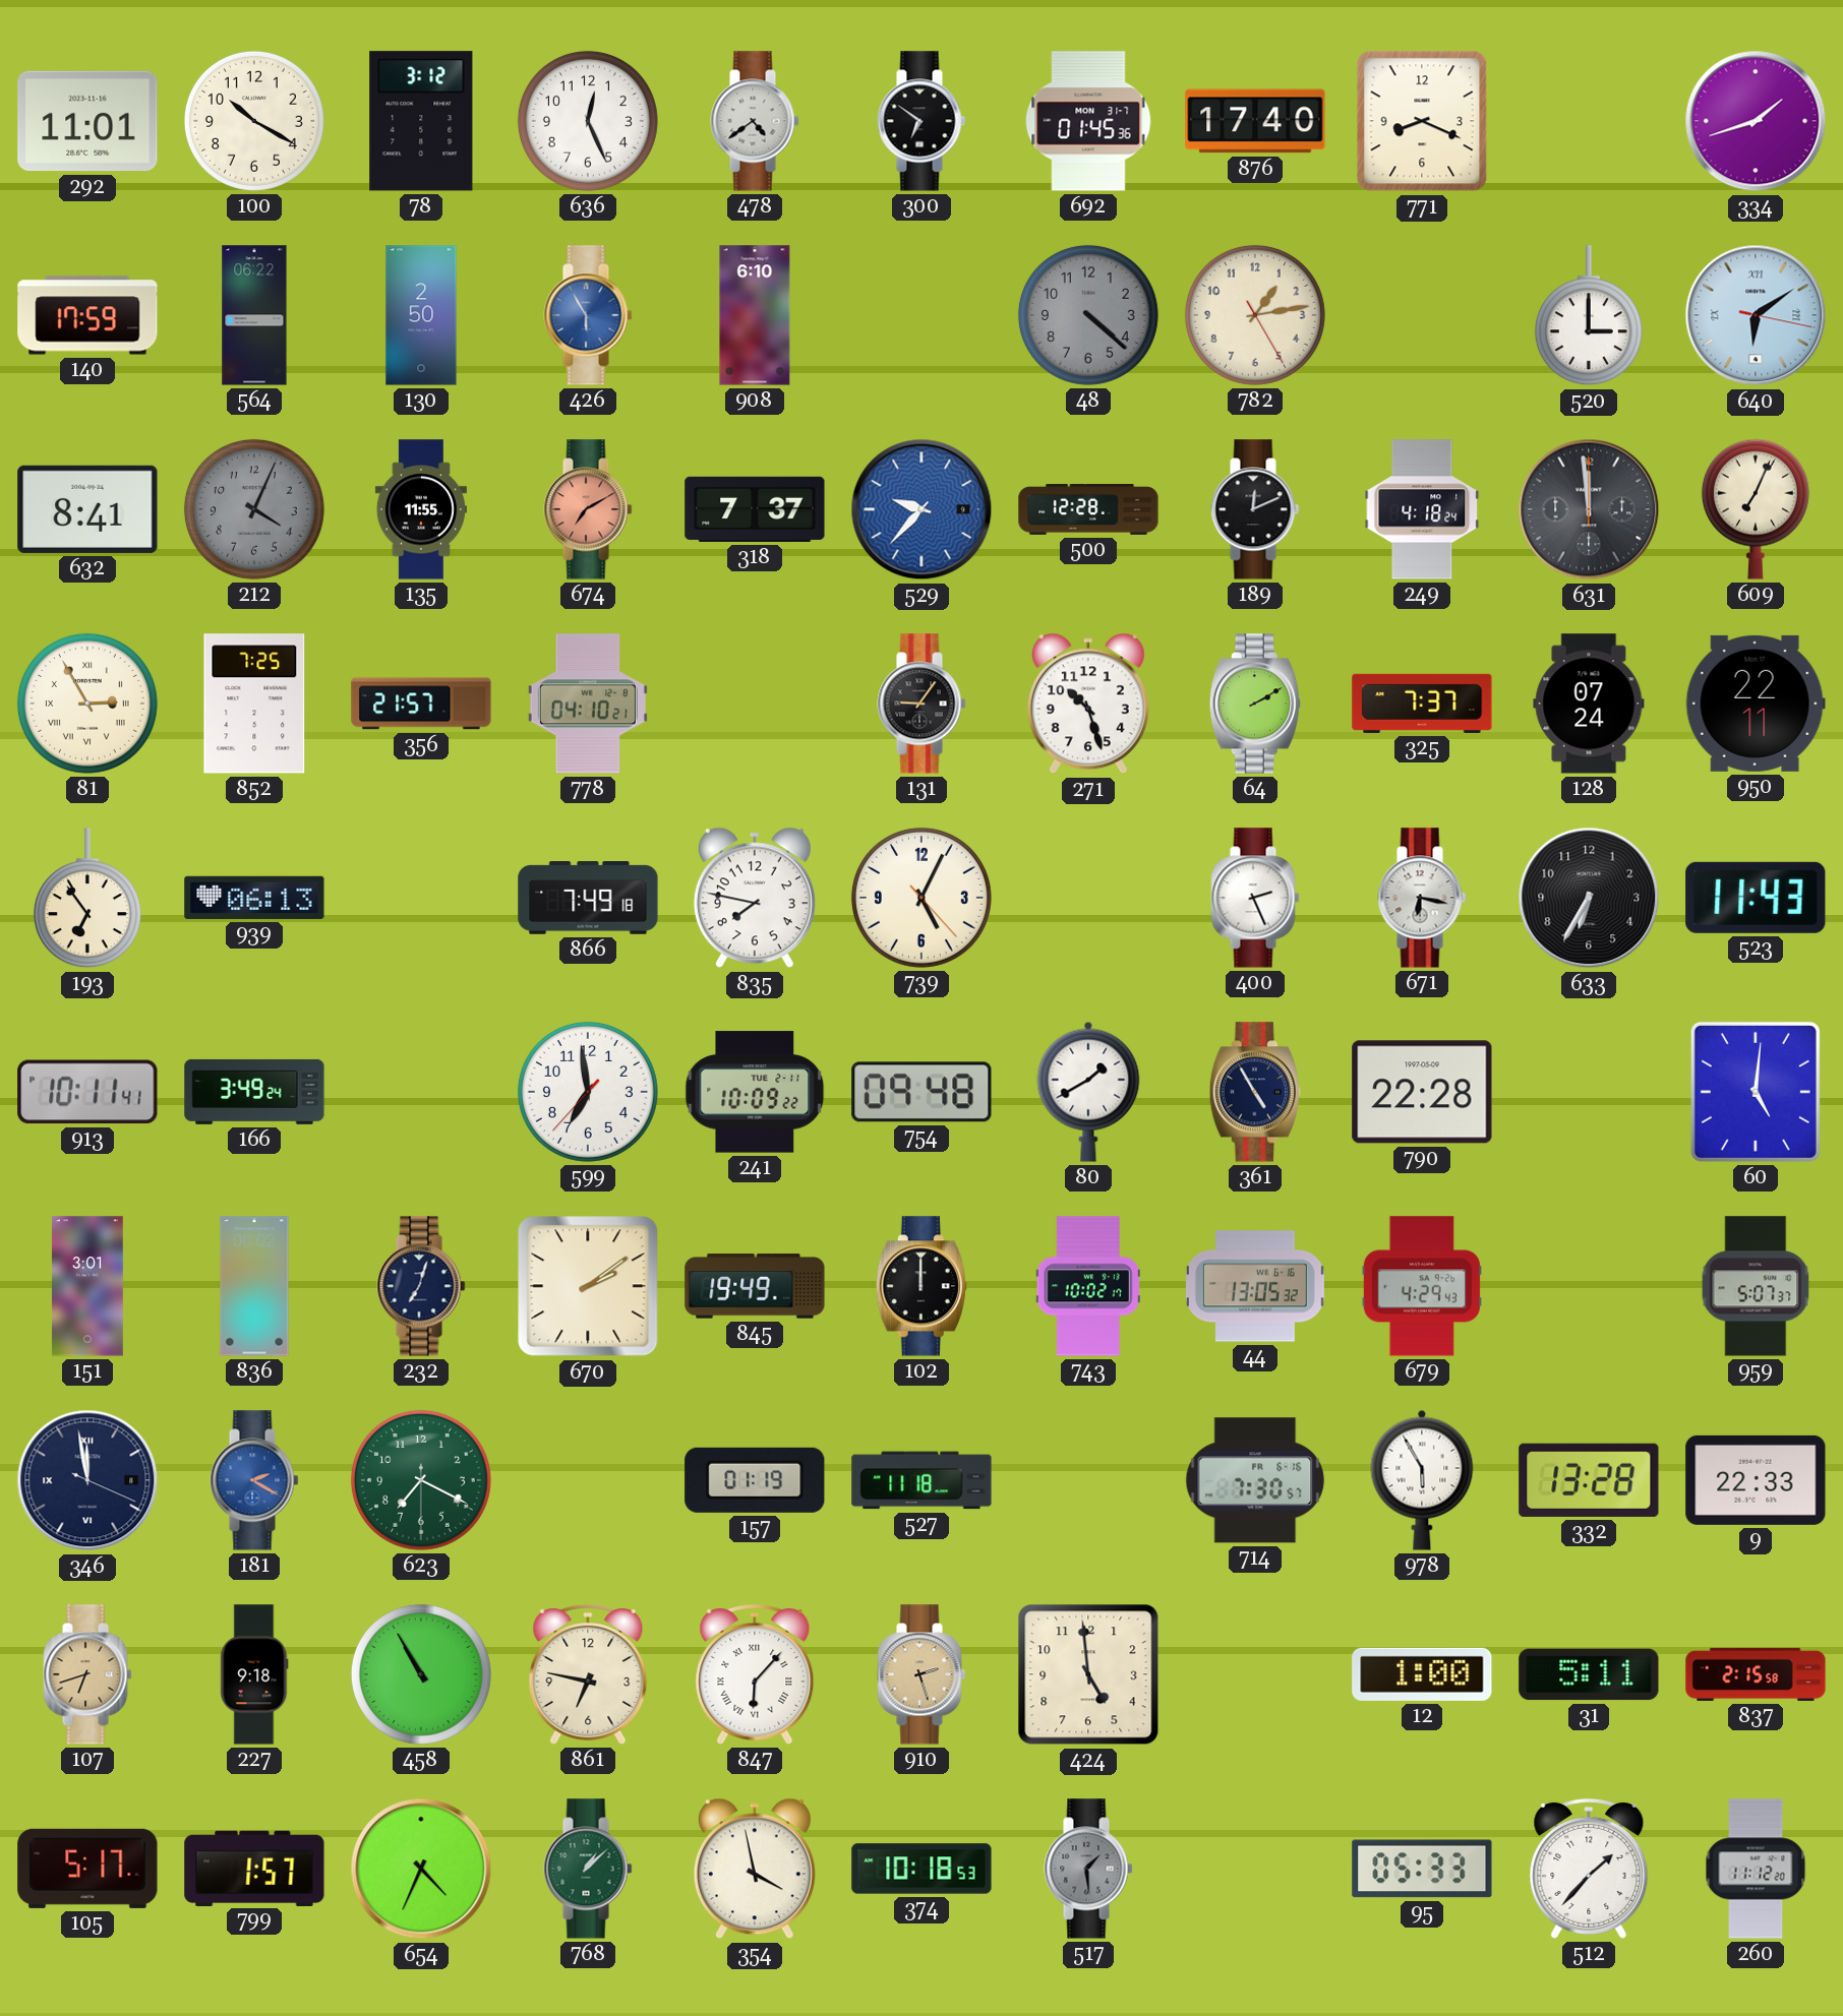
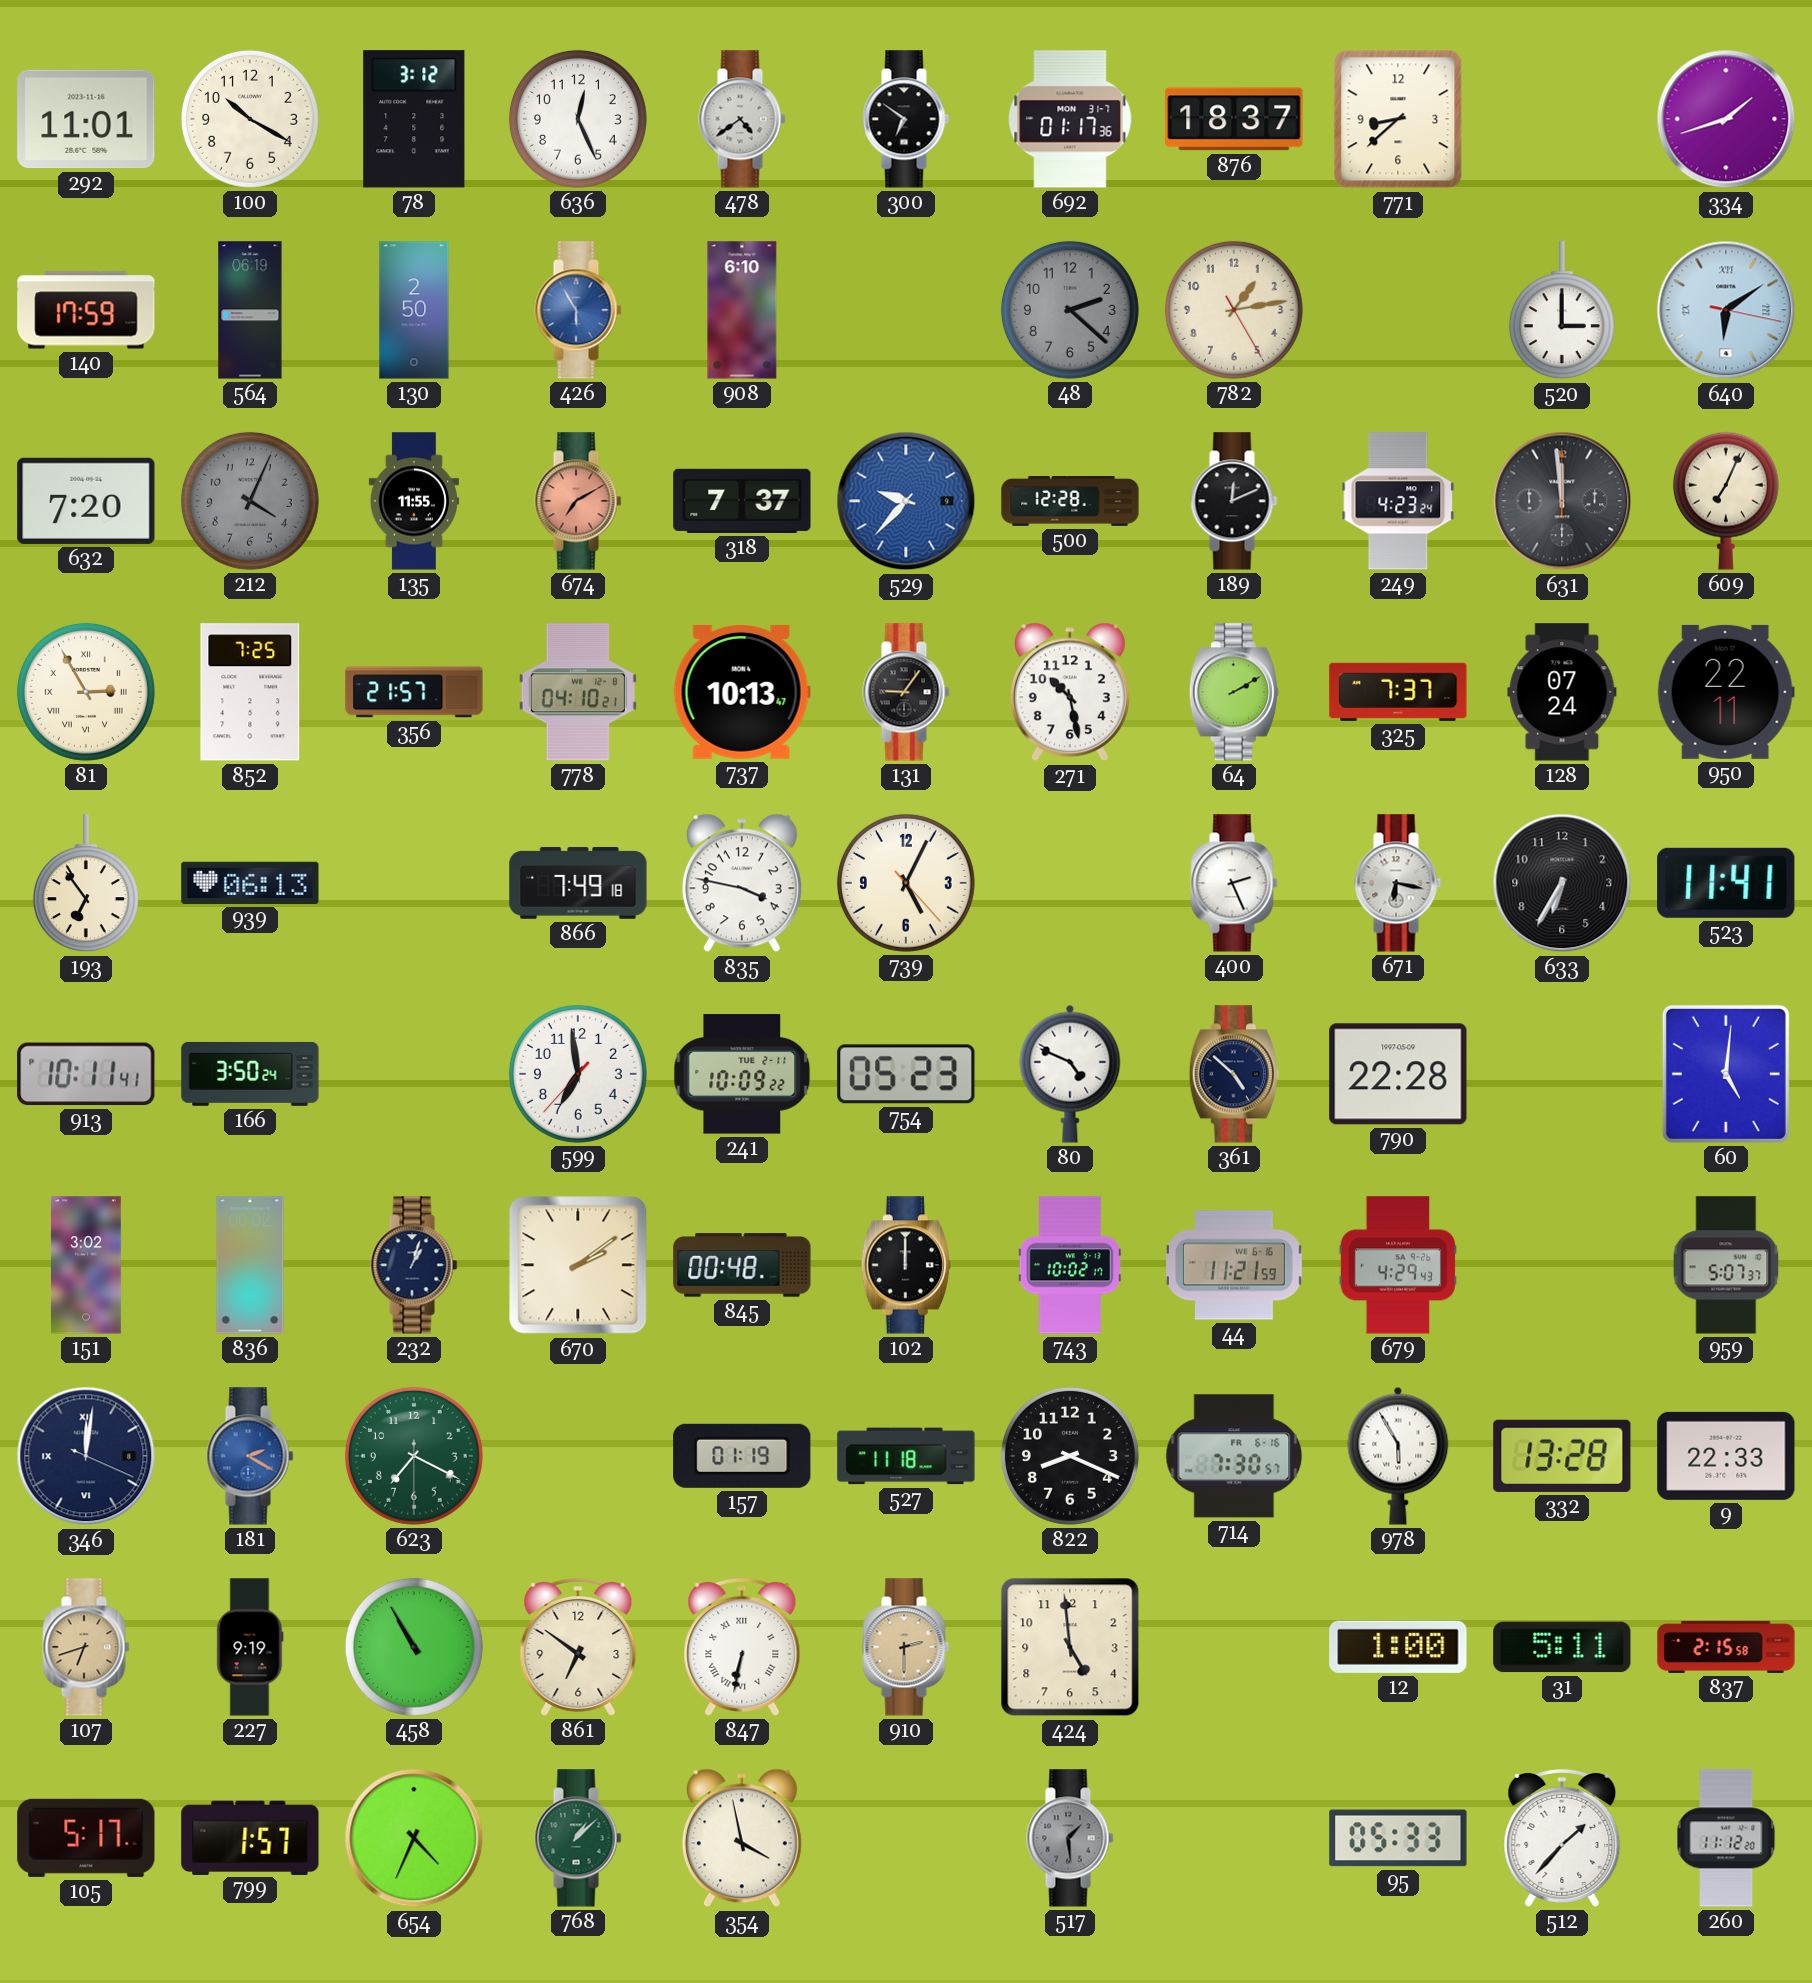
692: 01:45 -> 01:17 (1070, 119)
876: 17:40 -> 18:37 (1234, 119)
771: 8:19 -> 8:38 (1398, 119)
564: 06:22 -> 06:19 (250, 310)
48: 4:22 -> 2:22 (1070, 310)
632: 8:41 -> 7:20 (86, 501)
249: 4:18 -> 4:23 (1398, 501)
737: none -> 10:13 (742, 693)
271: 10:27 -> 10:28 (1070, 692)
835: 7:47 -> 3:47 (742, 883)
523: 11:43 -> 11:41 (1726, 883)
166: 3:49 -> 3:50 (250, 1074)
754: 09:48 -> 05:23 (906, 1074)
80: 1:40 -> 4:49 (1070, 1074)
361: 4:55 -> 4:52 (1234, 1074)
151: 3:01 -> 3:02 (86, 1265)
232: 7:03 -> 1:03 (414, 1265)
845: 19:49 -> 00:48 (742, 1265)
44: 13:05 -> 11:21 (1234, 1265)
346: 11:58 -> 12:01 (86, 1456)
822: none -> 8:19 (1070, 1456)
227: 9:18 -> 9:19 (250, 1647)
861: 6:47 -> 6:51 (578, 1647)
847: 6:07 -> 6:32 (742, 1647)
910: 2:27 -> 2:30 (906, 1647)
374: 10:18 -> none (921, 1869)
